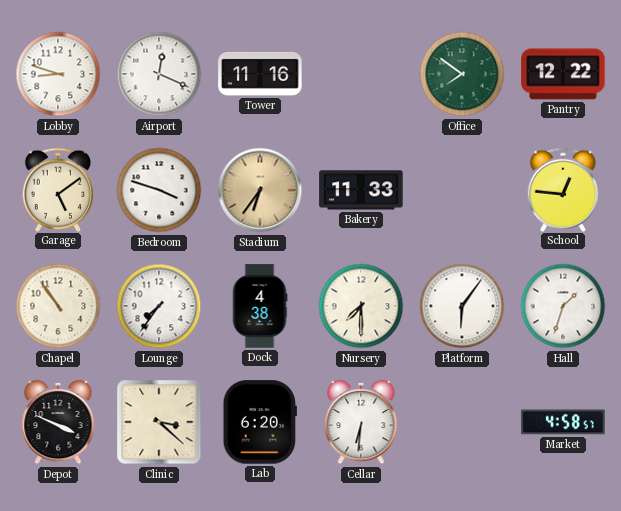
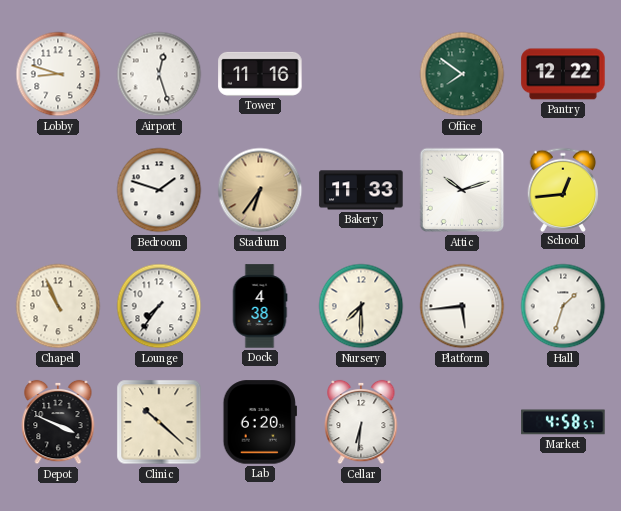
Airport: 12:19 -> 12:27 (159, 74)
Garage: 5:09 -> none (58, 189)
Bedroom: 3:48 -> 1:48 (159, 190)
Attic: none -> 10:12 (462, 190)
School: 12:46 -> 12:44 (563, 189)
Chapel: 10:54 -> 10:56 (58, 306)
Platform: 6:06 -> 5:44 (462, 306)
Clinic: 3:22 -> 10:22 (159, 422)
